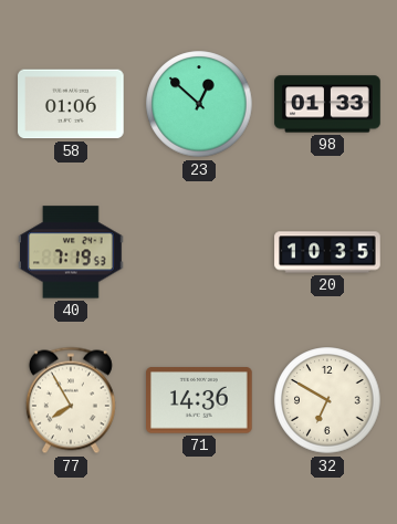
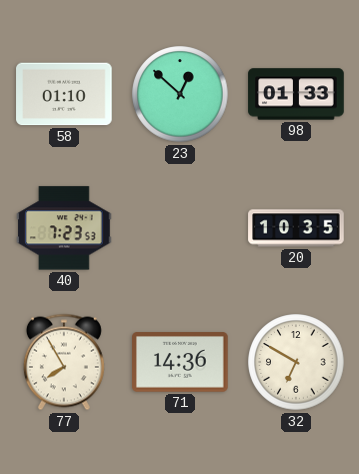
58: 01:06 -> 01:10 (64, 94)
40: 7:19 -> 7:23 (64, 228)
